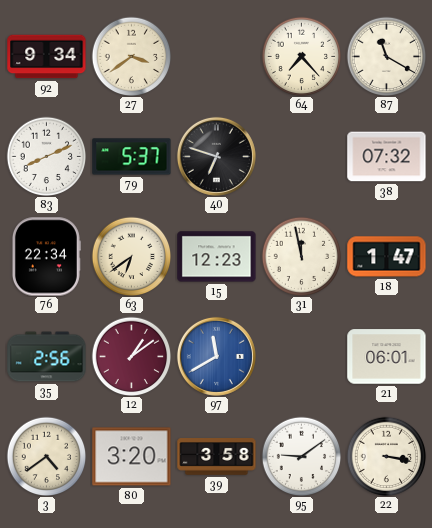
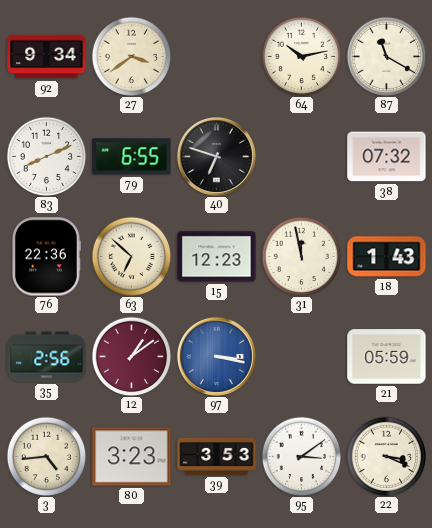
64: 7:23 -> 10:13 (301, 56)
79: 5:37 -> 6:55 (132, 157)
76: 22:34 -> 22:36 (46, 257)
63: 6:39 -> 6:52 (131, 256)
18: 1:47 -> 1:43 (387, 257)
97: 11:40 -> 3:17 (216, 356)
21: 06:01 -> 05:59 (387, 357)
3: 4:39 -> 4:44 (46, 456)
80: 3:20 -> 3:23 (132, 457)
39: 3:58 -> 3:53 (217, 457)
95: 9:09 -> 3:09 (301, 456)
22: 3:17 -> 3:19 (386, 456)
